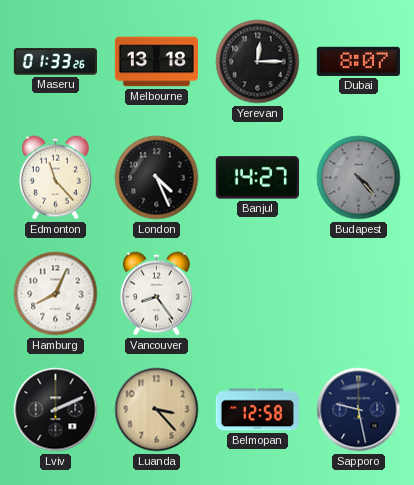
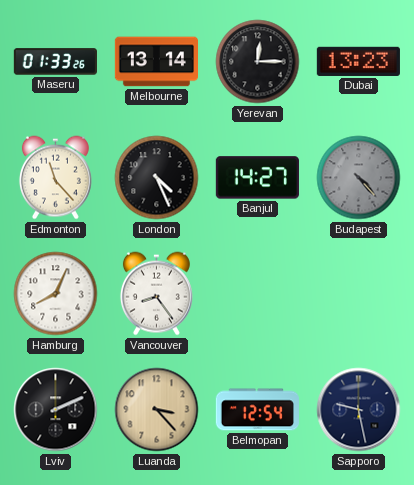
Melbourne: 13:18 -> 13:14 (156, 62)
Dubai: 8:07 -> 13:23 (358, 61)
Belmopan: 12:58 -> 12:54 (257, 410)
